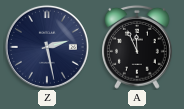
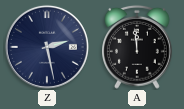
A: 11:56 -> 11:59 (138, 47)
